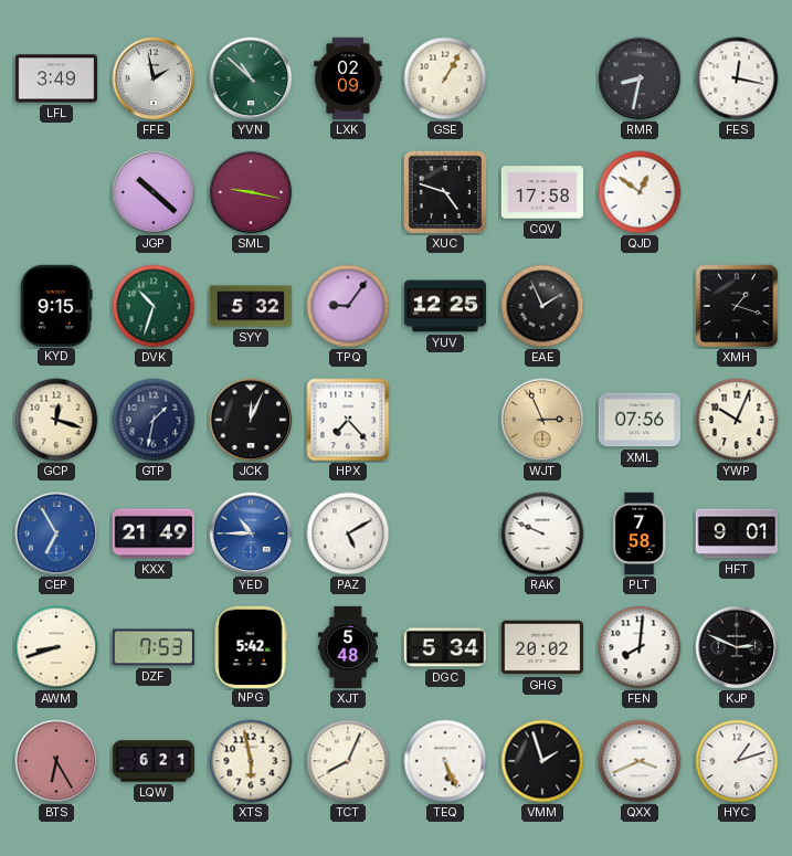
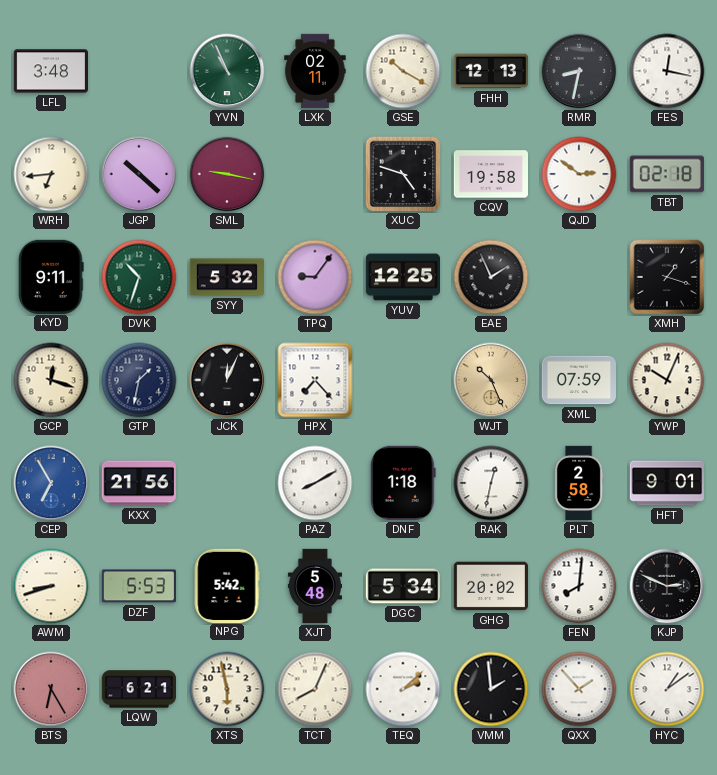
LFL: 3:49 -> 3:48 (50, 71)
FFE: 1:58 -> none (154, 78)
YVN: 10:52 -> 10:56 (227, 71)
LXK: 02:09 -> 02:11 (315, 71)
GSE: 1:05 -> 10:20 (403, 71)
FHH: none -> 12:13 (490, 71)
WRH: none -> 6:44 (51, 174)
CQV: 17:58 -> 19:58 (490, 174)
QJD: 12:51 -> 2:51 (579, 174)
TBT: none -> 02:18 (667, 174)
KYD: 9:15 -> 9:11 (51, 276)
WJT: 2:56 -> 10:26 (491, 380)
XML: 07:56 -> 07:59 (578, 380)
KXX: 21:49 -> 21:56 (138, 483)
YED: 10:45 -> none (251, 533)
PAZ: 5:10 -> 8:10 (315, 483)
DNF: none -> 1:18 (403, 483)
RAK: 9:49 -> 12:32 (491, 483)
PLT: 7:58 -> 2:58 (579, 483)
DZF: 7:53 -> 5:53 (139, 586)
TEQ: 5:26 -> 2:08 (403, 689)
VMM: 1:57 -> 1:59 (491, 689)
QXX: 3:41 -> 1:53 (579, 689)
HYC: 1:12 -> 1:09 (667, 689)
